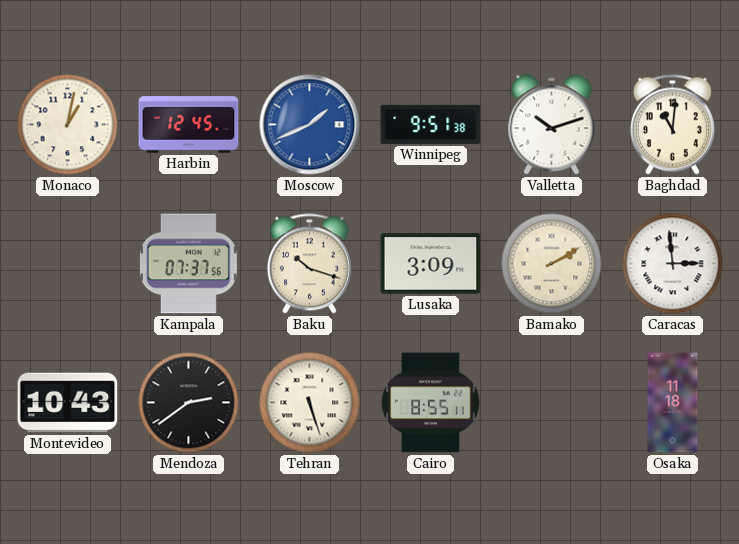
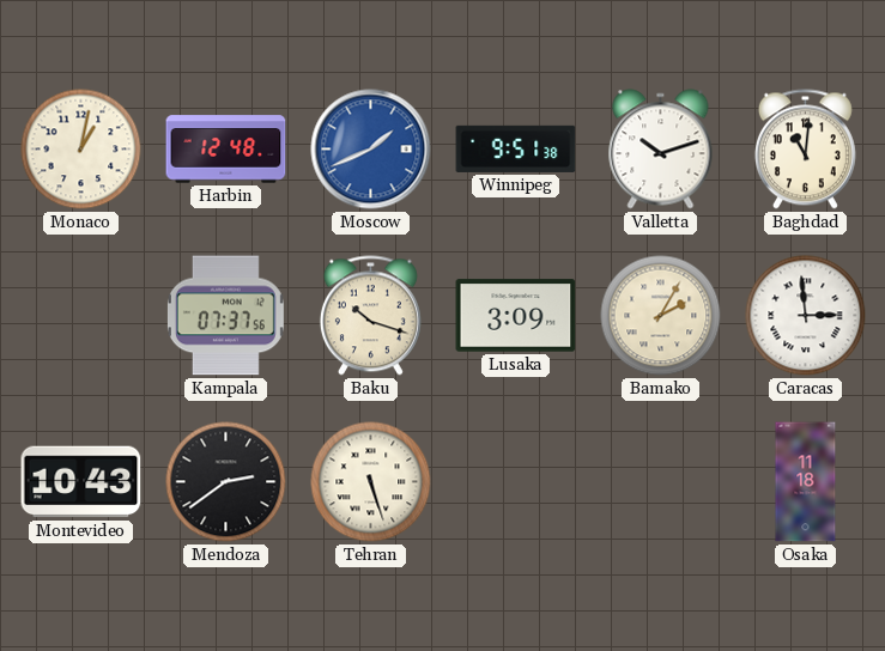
Harbin: 12:45 -> 12:48 (226, 150)
Bamako: 2:10 -> 2:05 (661, 316)
Cairo: 8:55 -> none (431, 403)
